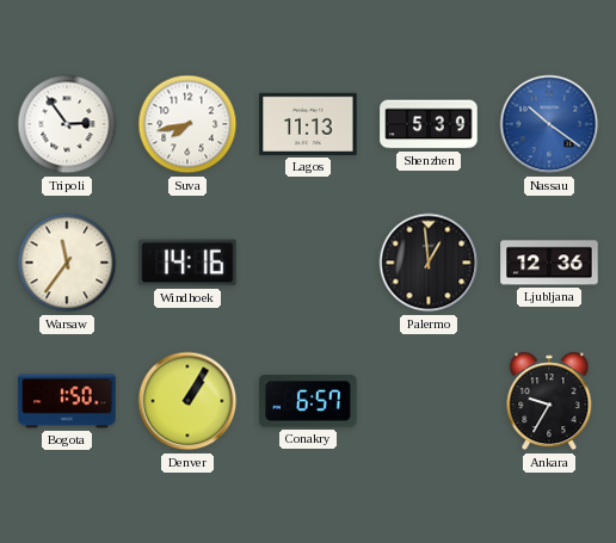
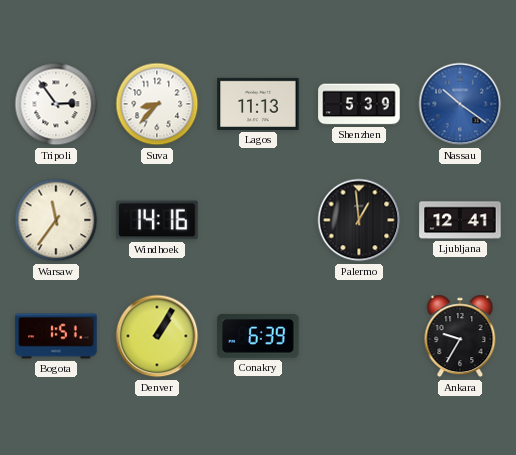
Suva: 7:43 -> 8:37 (157, 104)
Ljubljana: 12:36 -> 12:41 (460, 220)
Bogota: 1:50 -> 1:51 (56, 336)
Conakry: 6:57 -> 6:39 (258, 337)
